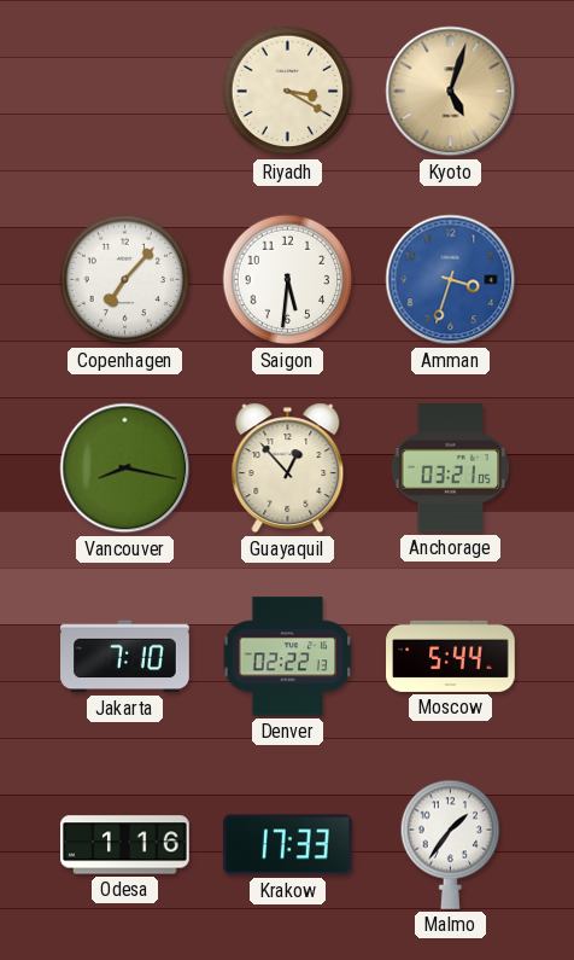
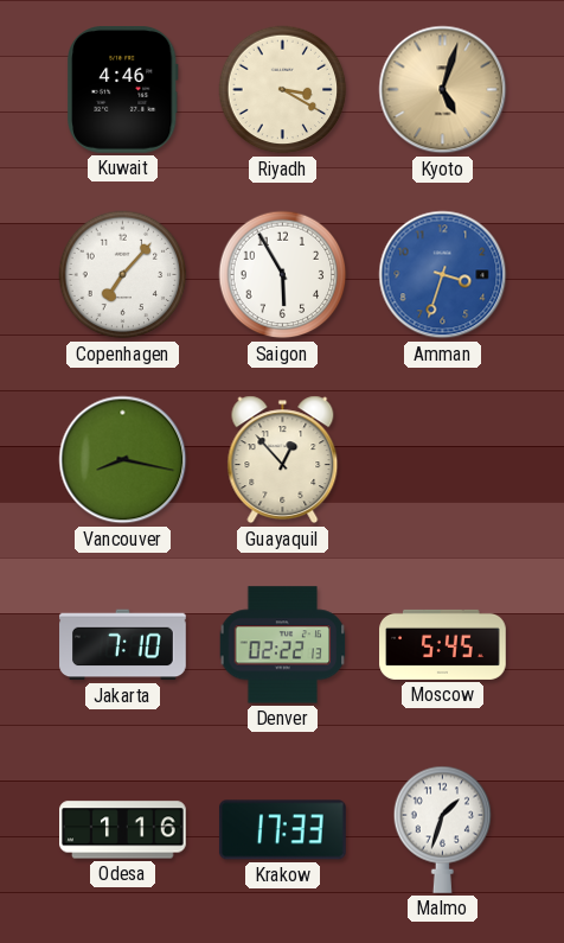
Kuwait: none -> 4:46 (123, 90)
Saigon: 5:31 -> 5:55 (283, 275)
Anchorage: 03:21 -> none (451, 469)
Moscow: 5:44 -> 5:45 (443, 644)
Malmo: 1:36 -> 1:33 (443, 829)
